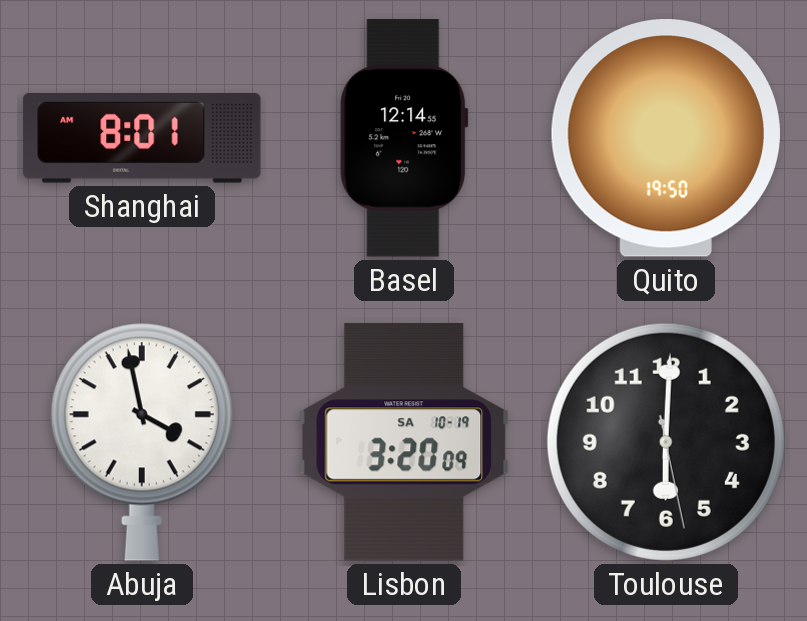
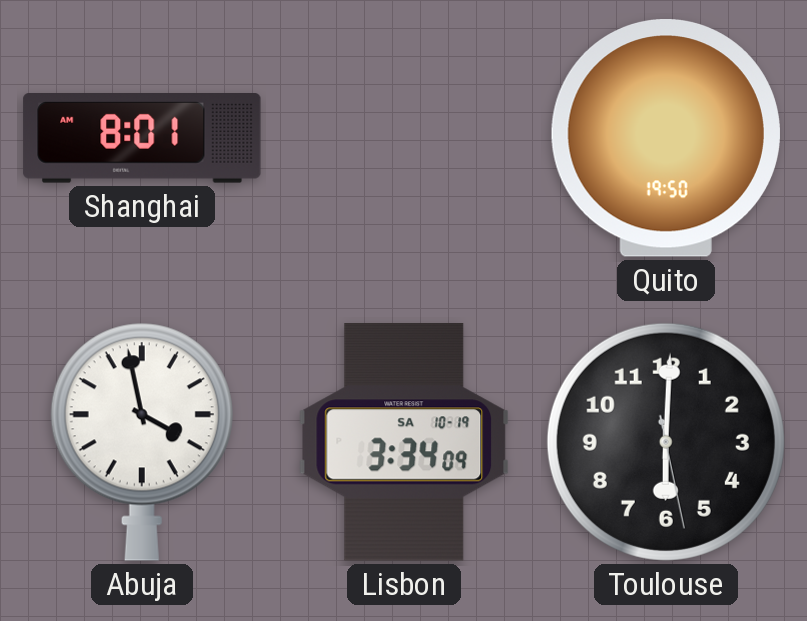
Basel: 12:14 -> none (404, 138)
Lisbon: 3:20 -> 3:34 (404, 442)
